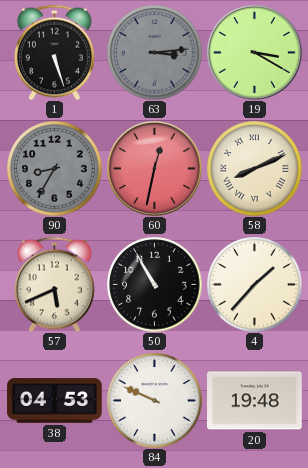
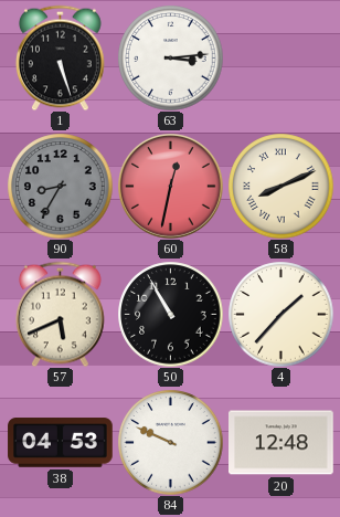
63 dial: grey -> white (170, 57)
19: 3:20 -> none (255, 53)
20: 19:48 -> 12:48 (281, 443)
